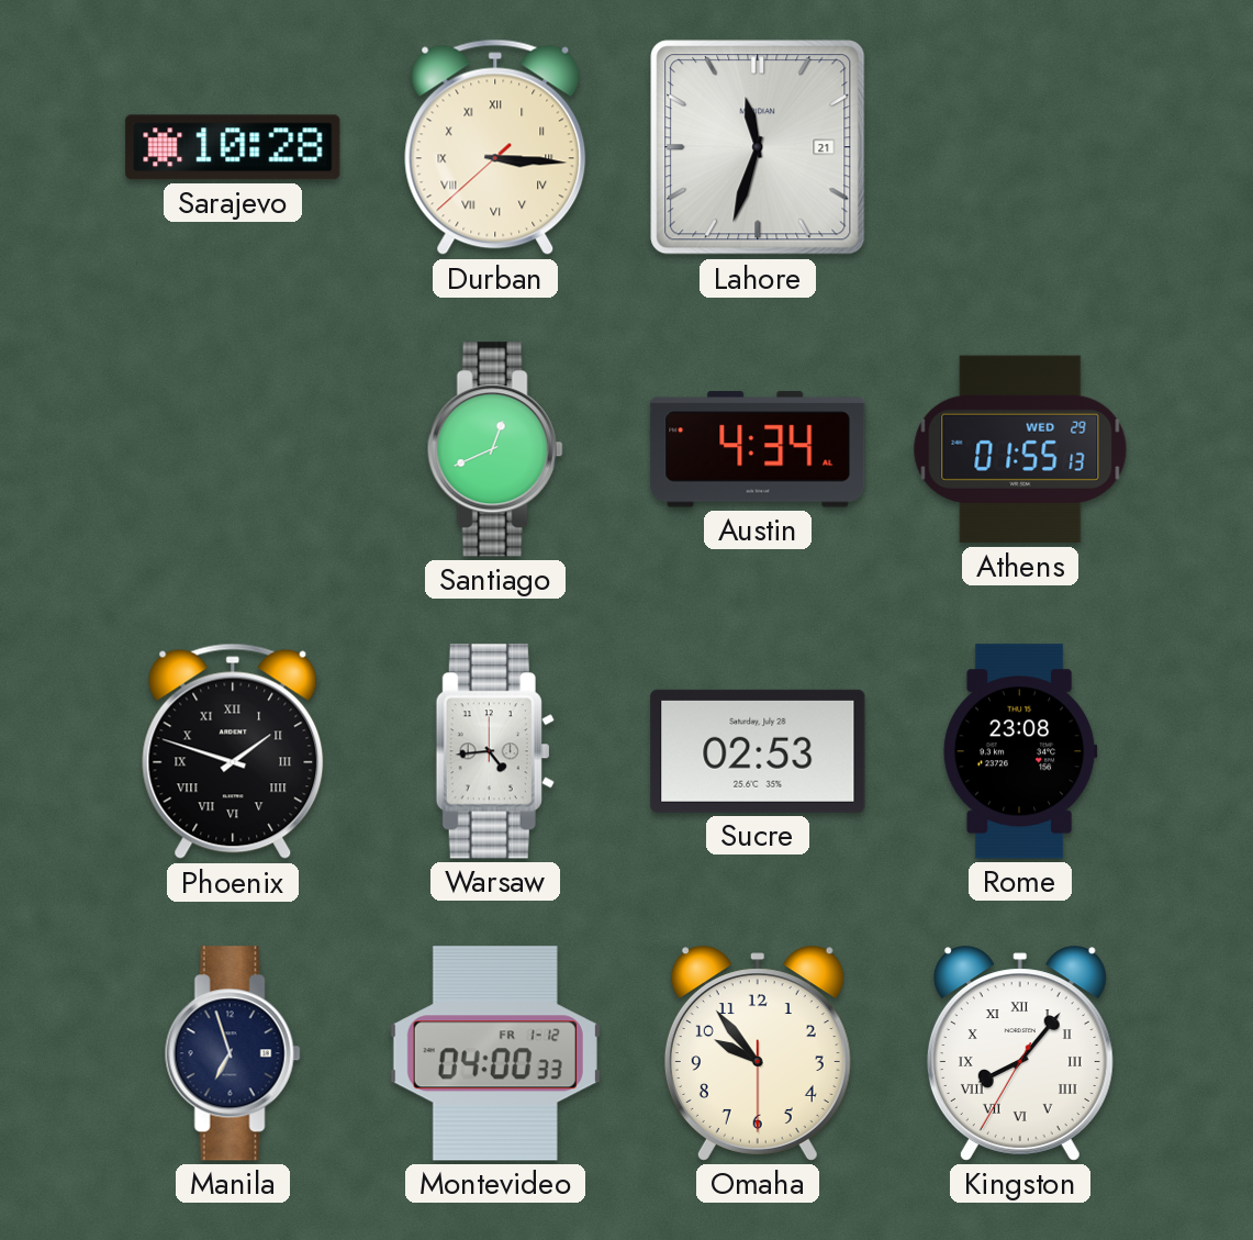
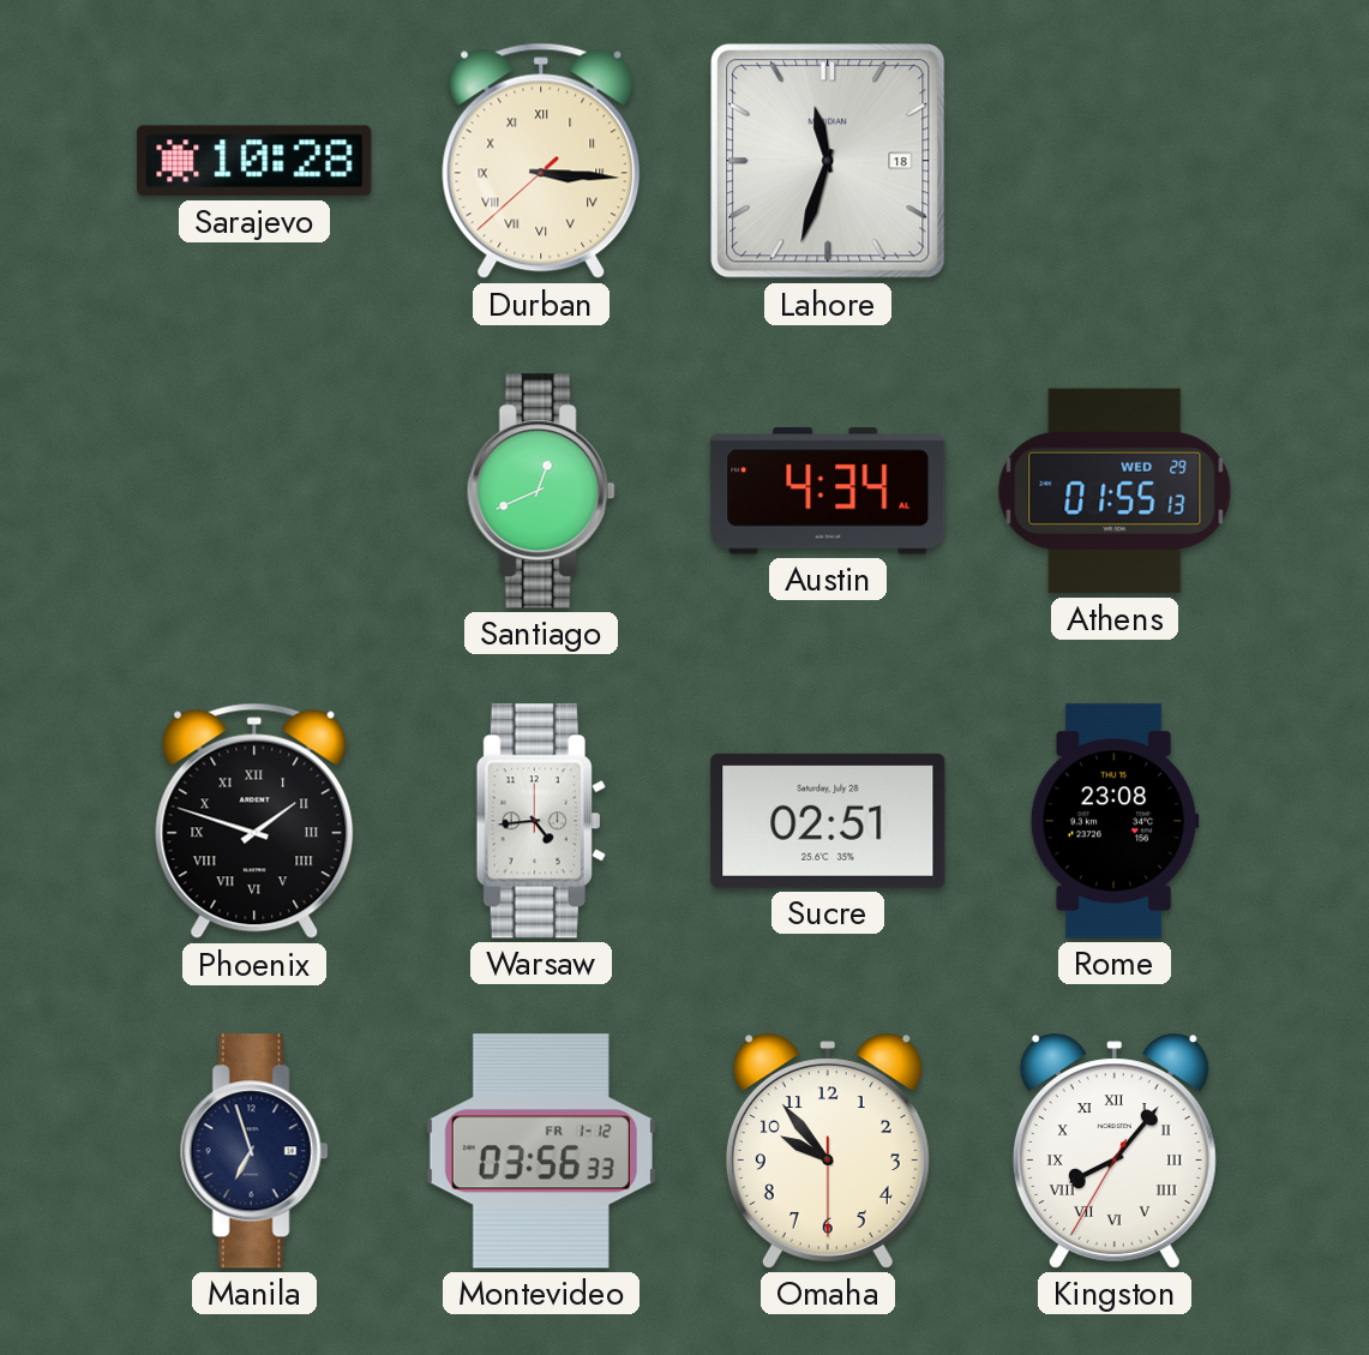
Lahore date: 21 -> 18 (828, 161)
Sucre: 02:53 -> 02:51 (828, 821)
Montevideo: 04:00 -> 03:56 (541, 1151)
